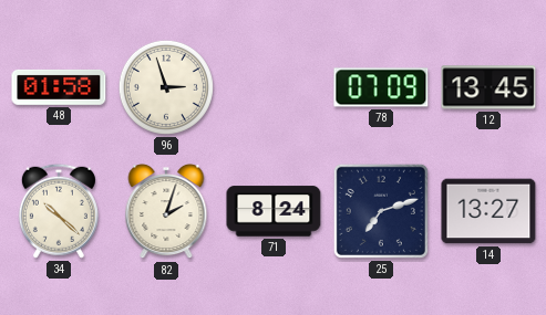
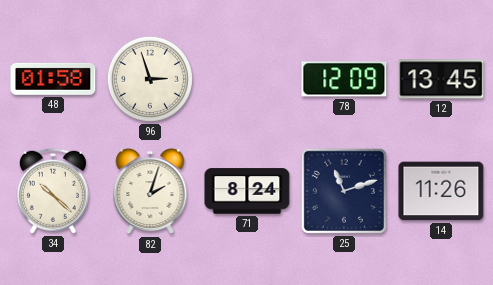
78: 07:09 -> 12:09 (344, 79)
25: 7:12 -> 11:12 (344, 191)
14: 13:27 -> 11:26 (441, 191)
